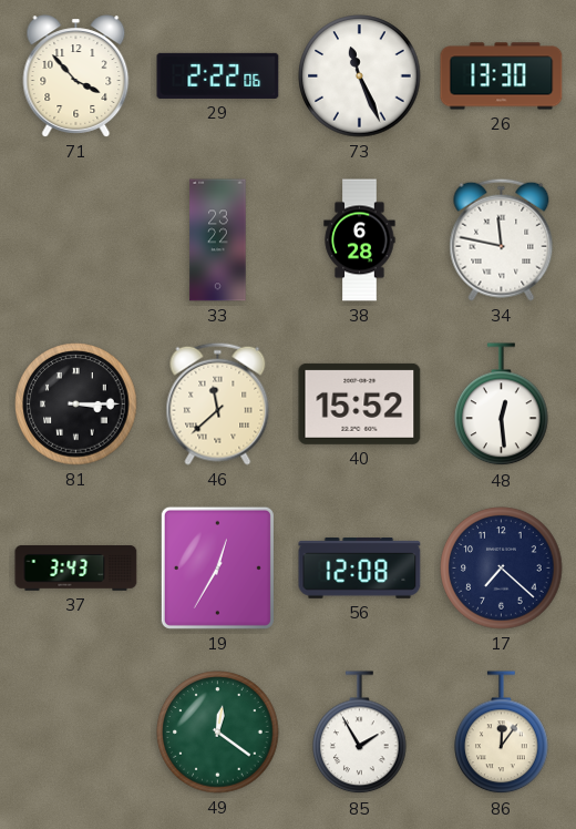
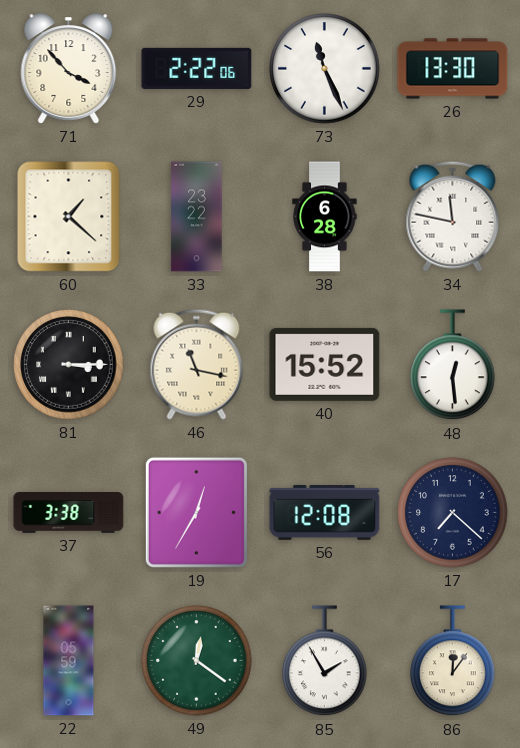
60: none -> 1:22 (69, 217)
46: 11:38 -> 11:17 (197, 364)
37: 3:43 -> 3:38 (69, 513)
22: none -> 05:59 (69, 661)
